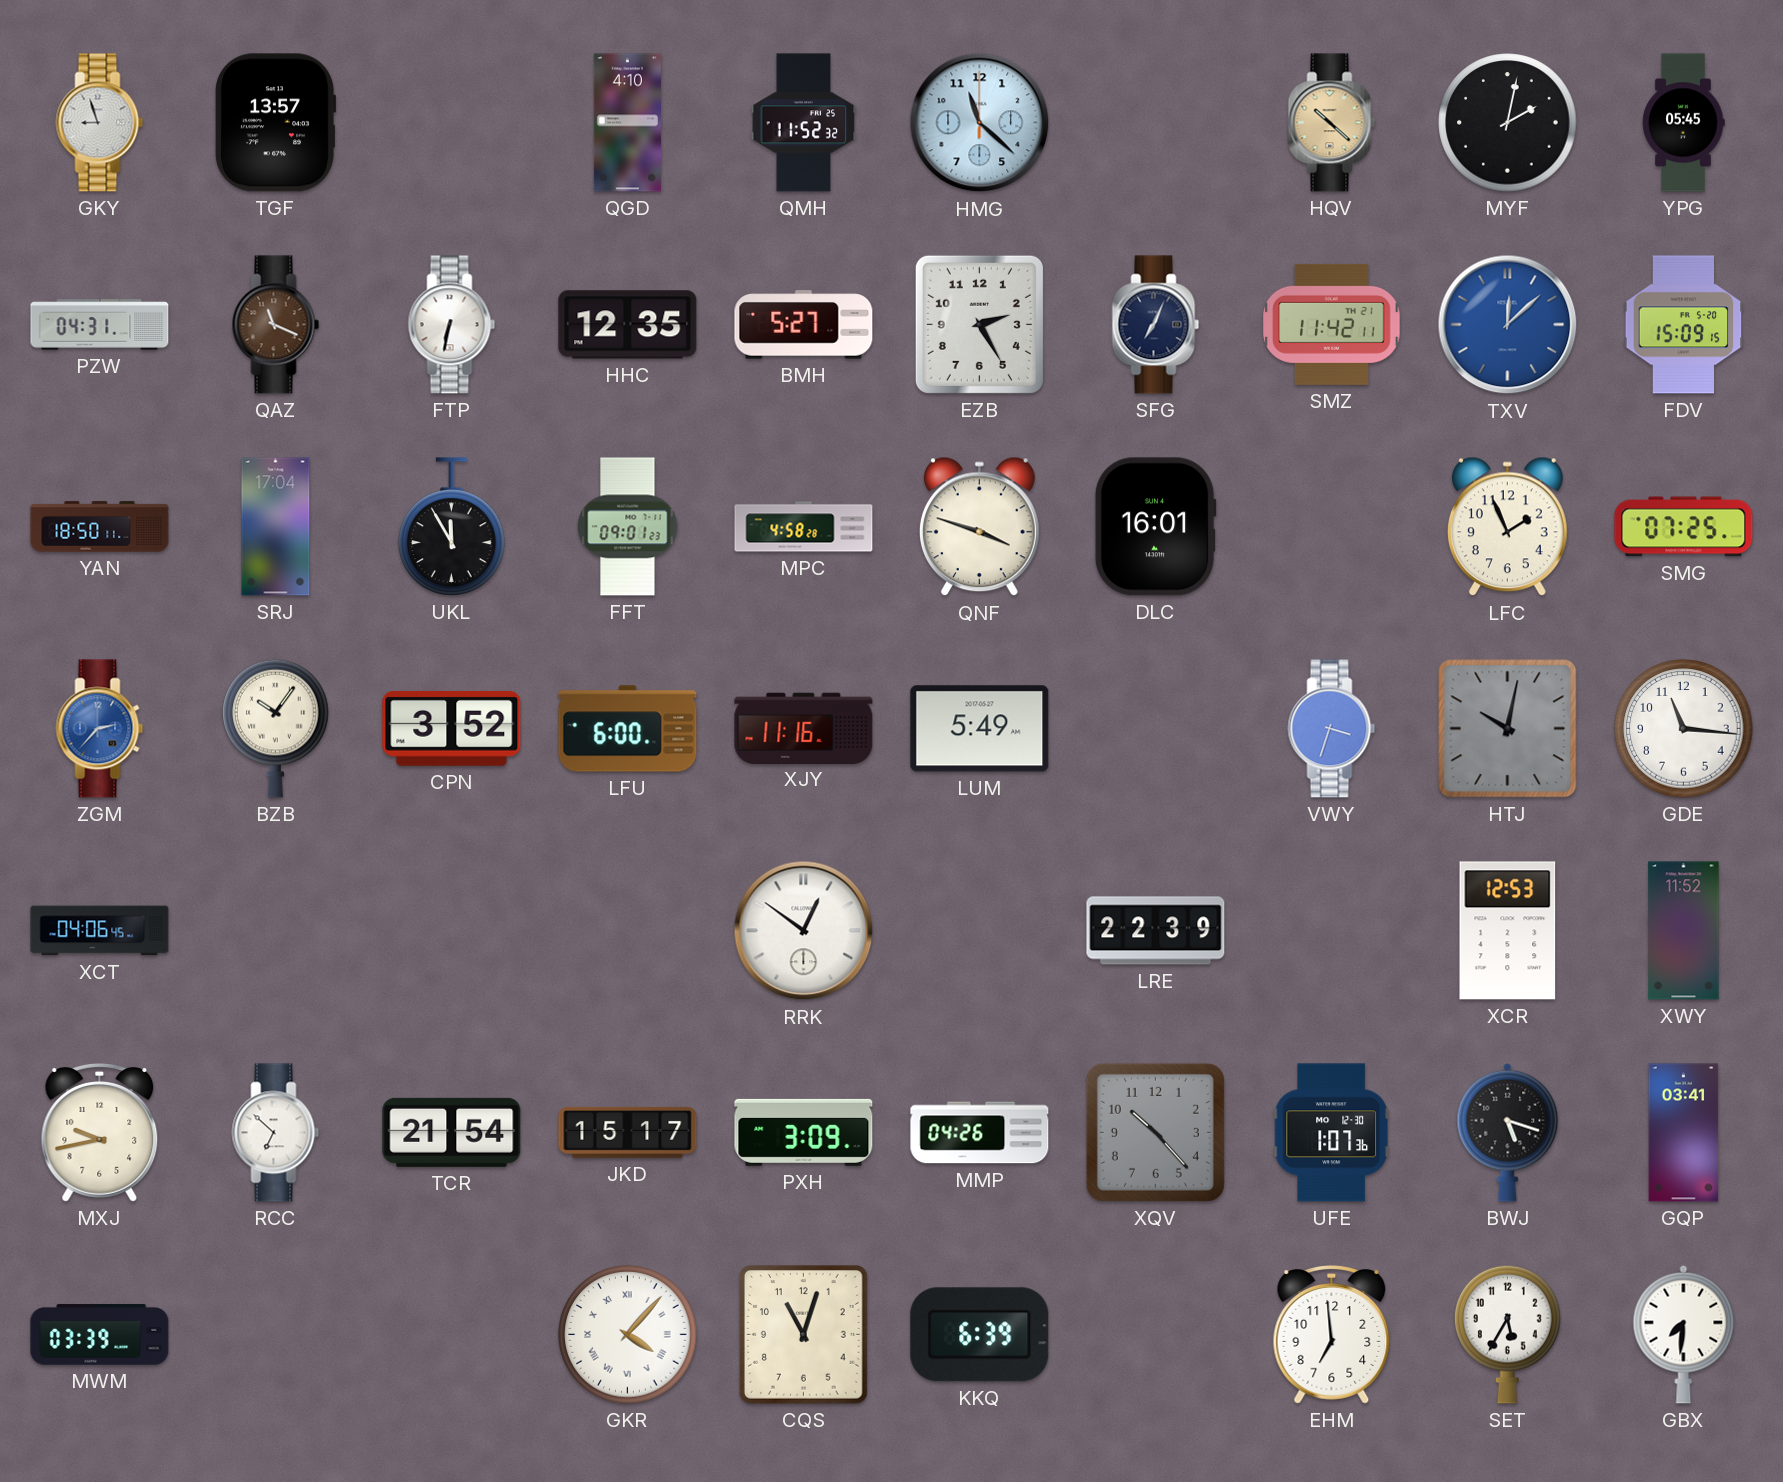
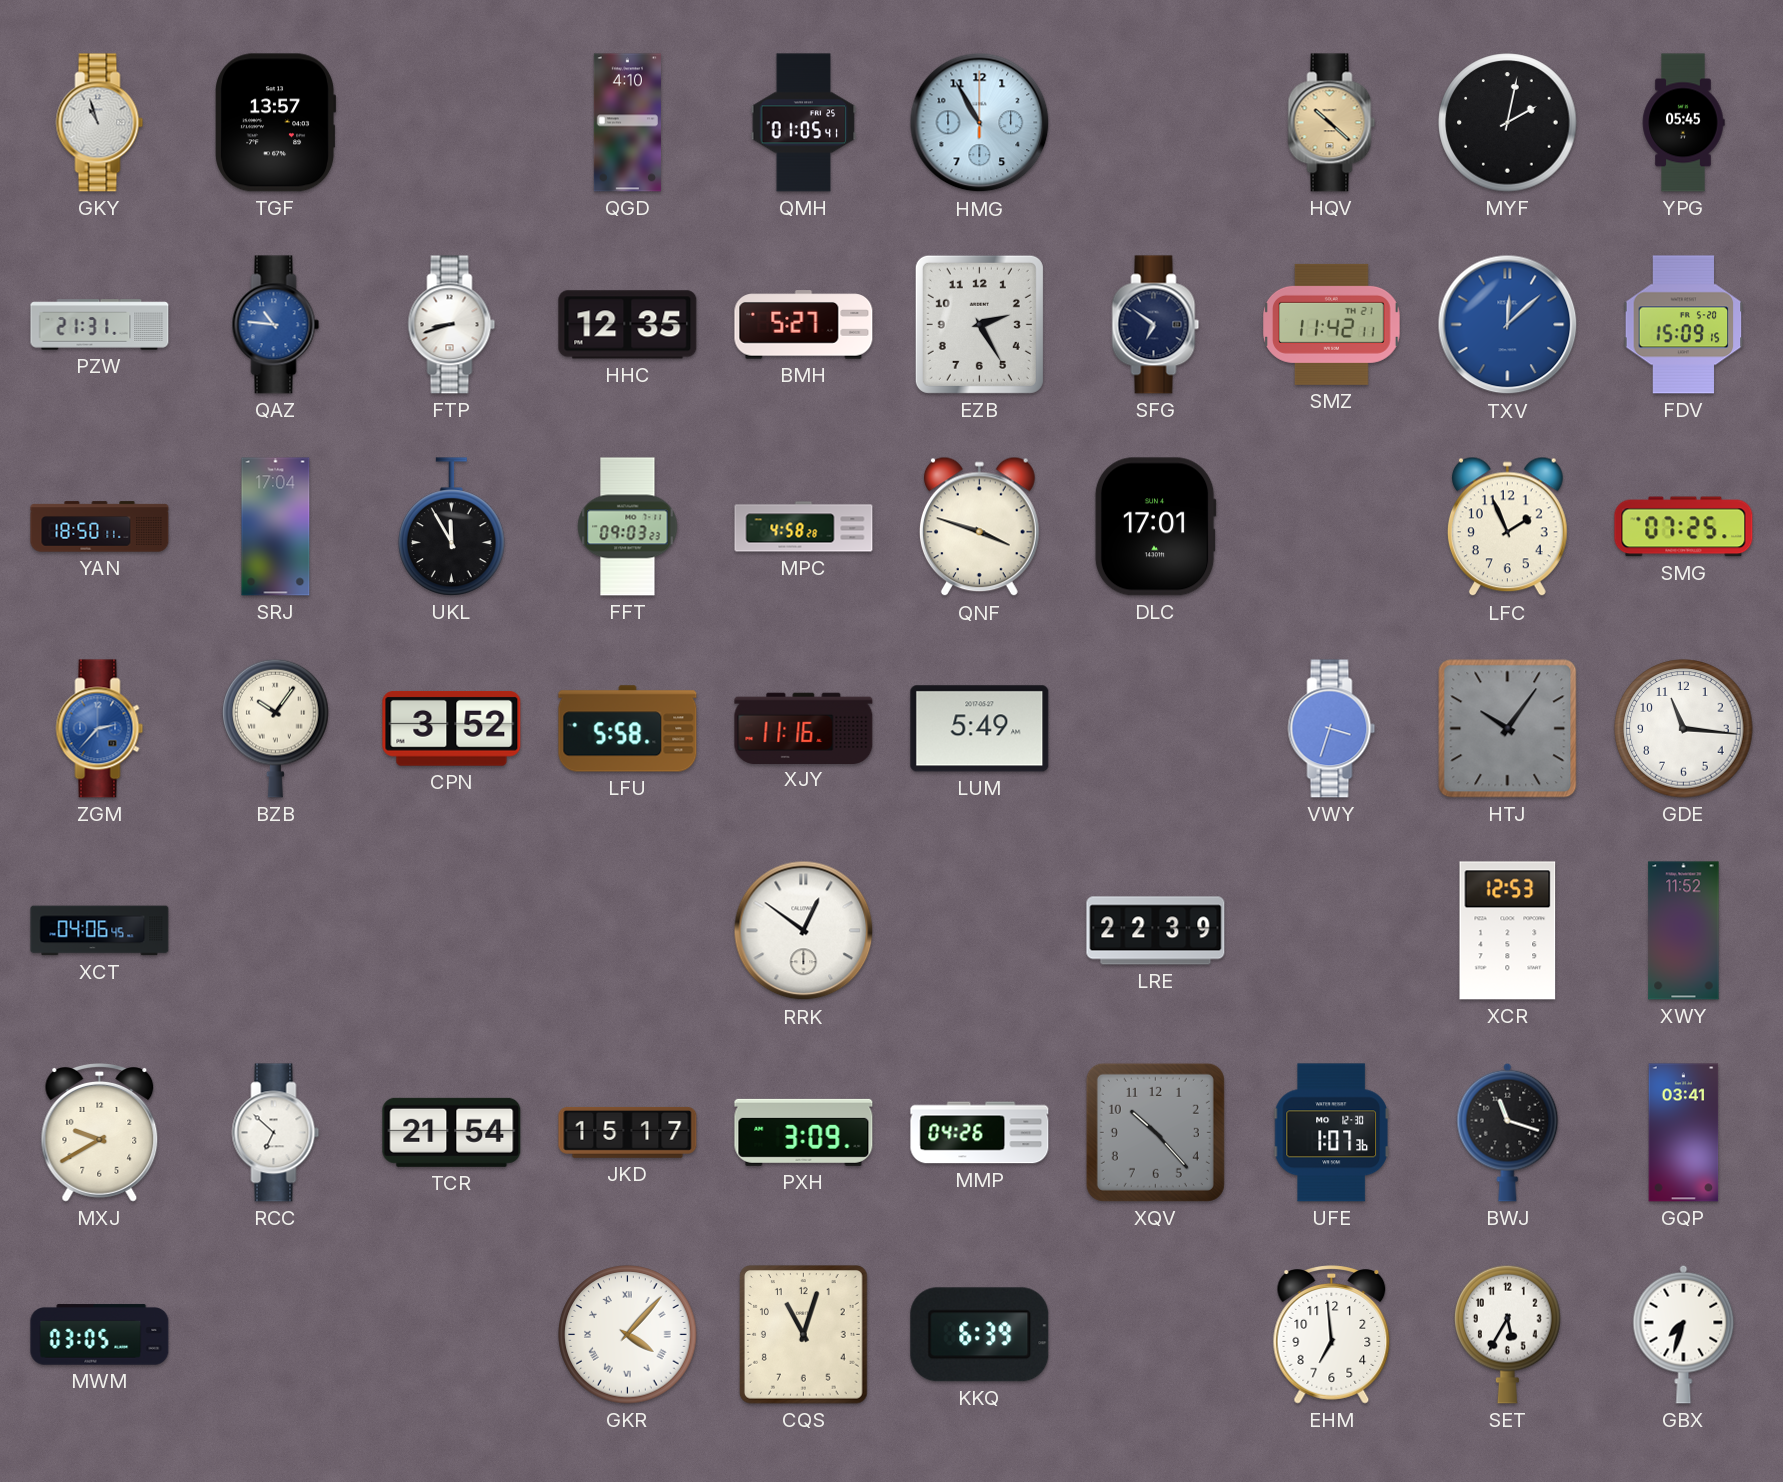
GKY: 8:57 -> 10:57 (100, 123)
QMH: 11:52 -> 01:05 (804, 123)
HMG: 11:22 -> 10:55 (980, 123)
PZW: 04:31 -> 21:31 (100, 325)
QAZ: 11:19 -> 10:46 (276, 325)
QAZ dial: brown -> blue (276, 325)
FTP: 6:32 -> 8:42 (452, 325)
SFG: 7:04 -> 6:51 (1156, 325)
FFT: 09:01 -> 09:03 (628, 527)
DLC: 16:01 -> 17:01 (1155, 527)
LFU: 6:00 -> 5:58 (628, 729)
HTJ: 10:02 -> 10:06 (1508, 729)
MXJ: 9:43 -> 9:40 (100, 1133)
BWJ: 5:18 -> 11:18 (1508, 1132)
MWM: 03:39 -> 03:05 (100, 1335)
GBX: 7:31 -> 7:33 (1684, 1334)
